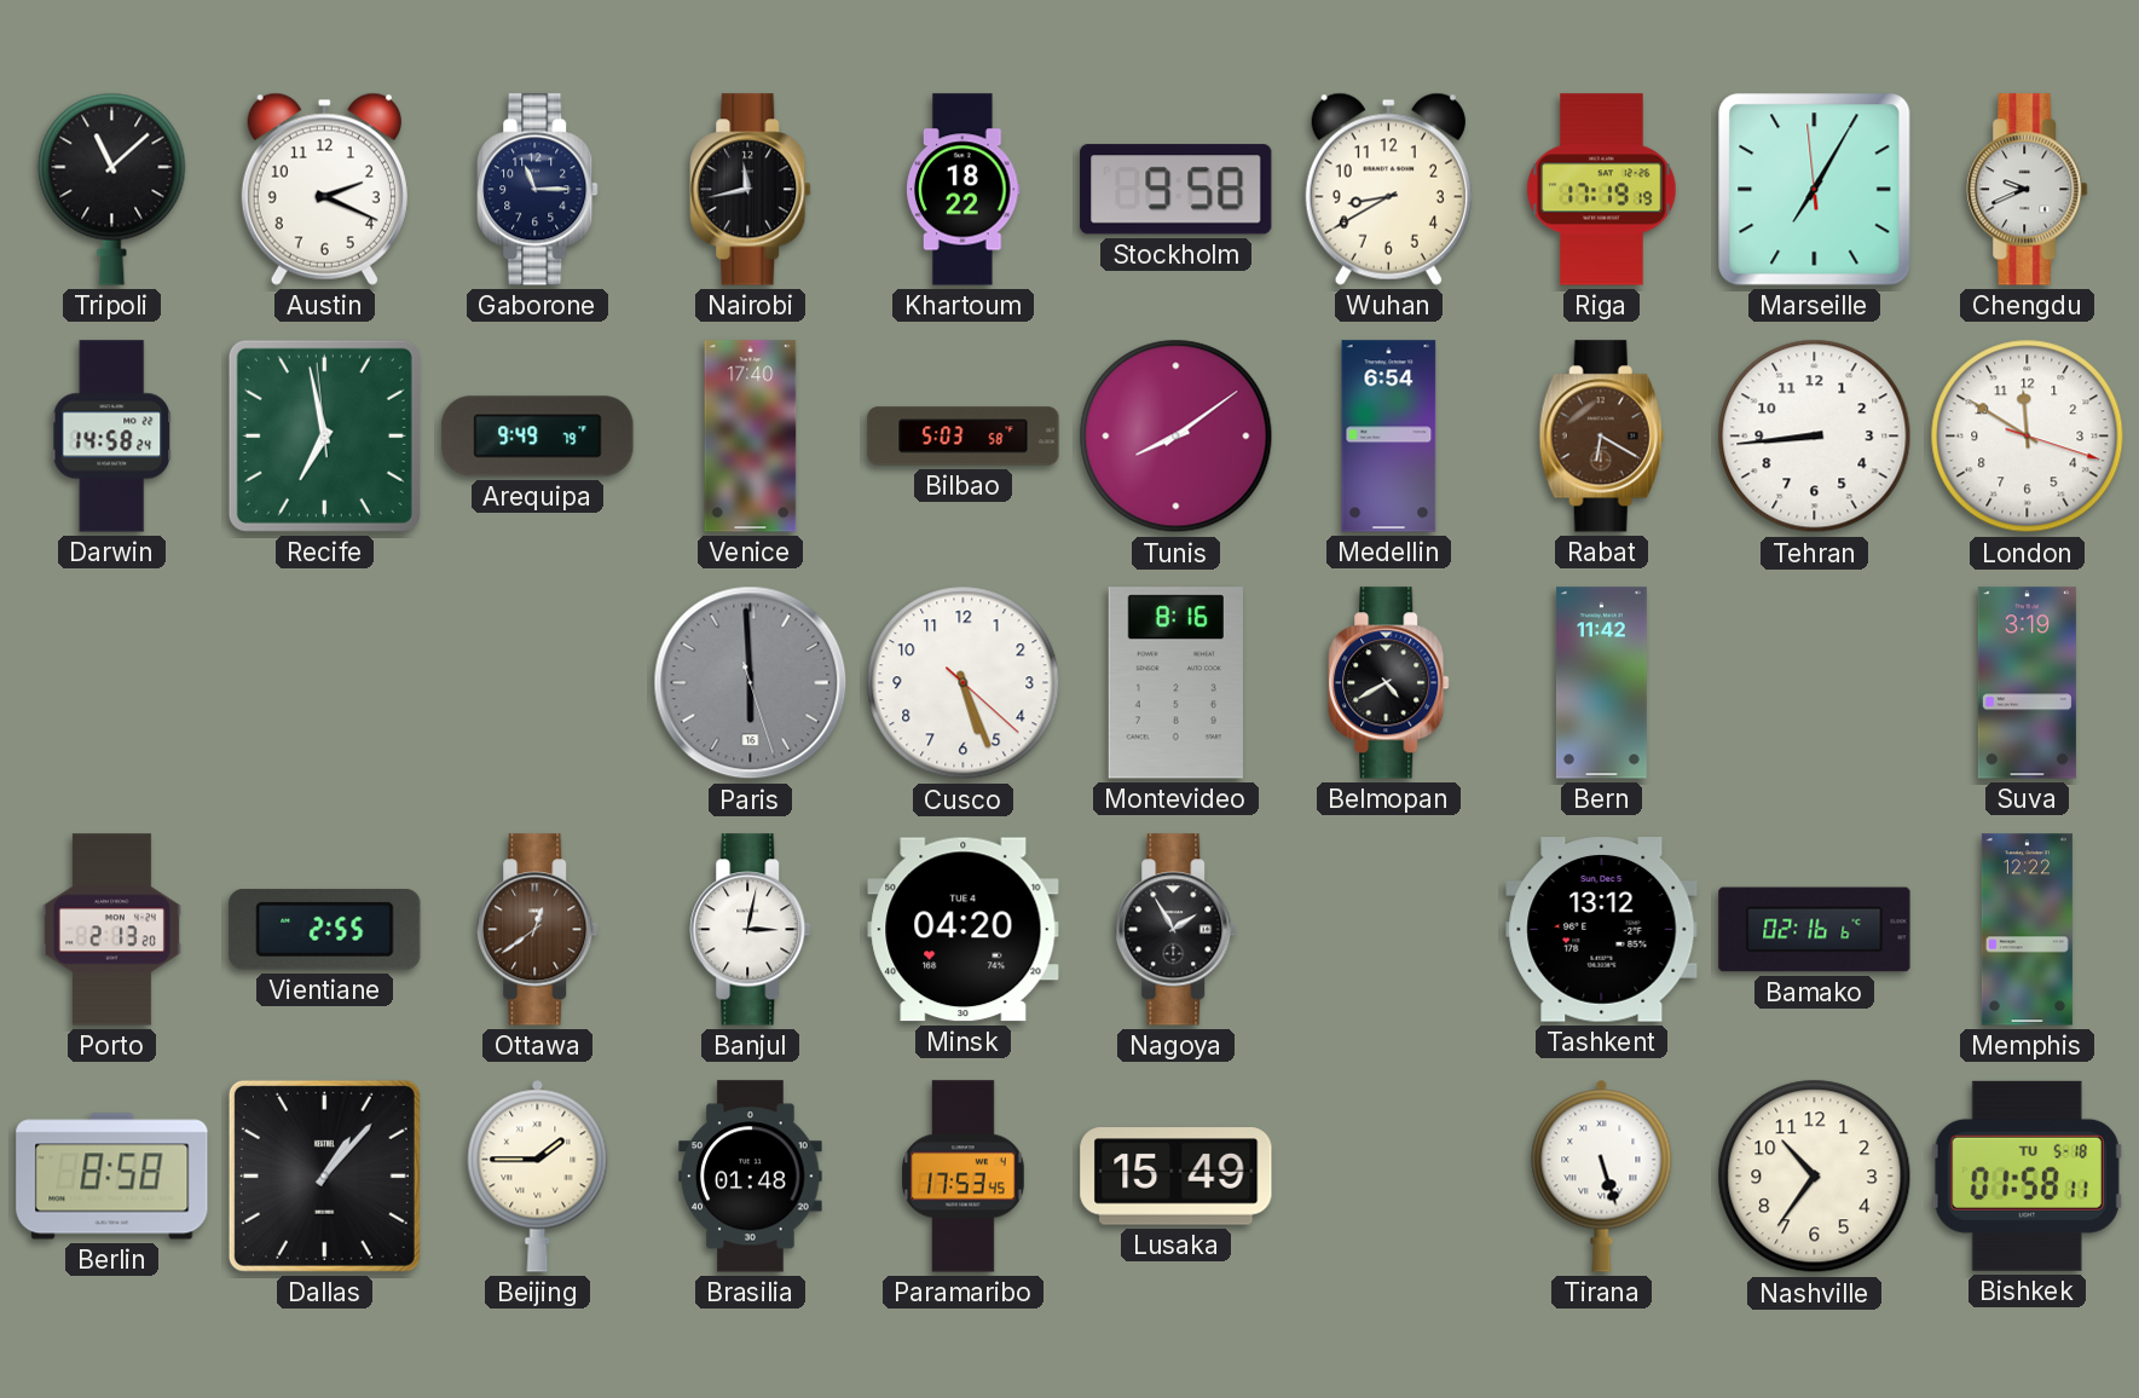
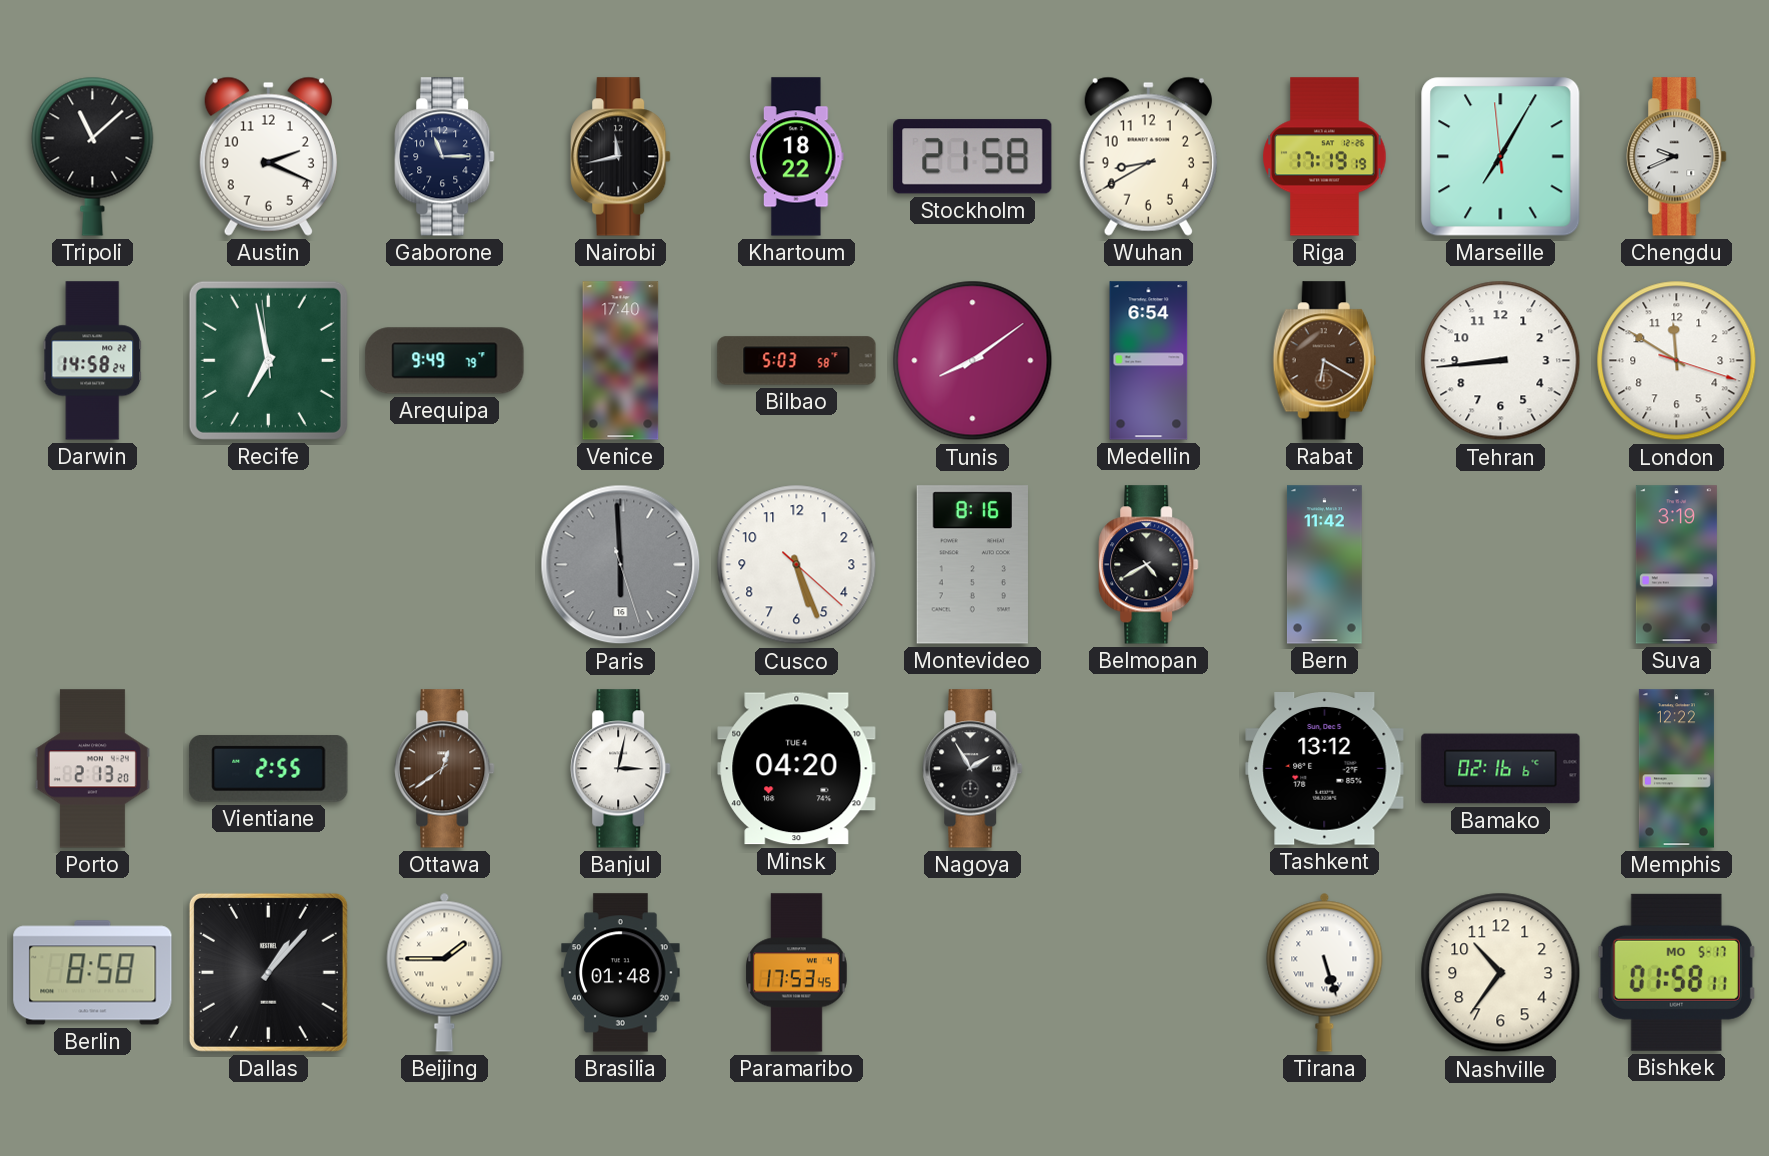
Stockholm: 9:58 -> 21:58 (973, 157)
Lusaka: 15:49 -> none (1177, 1177)
Bishkek date: TU 5-18 -> MO 5-17 (1676, 972)
